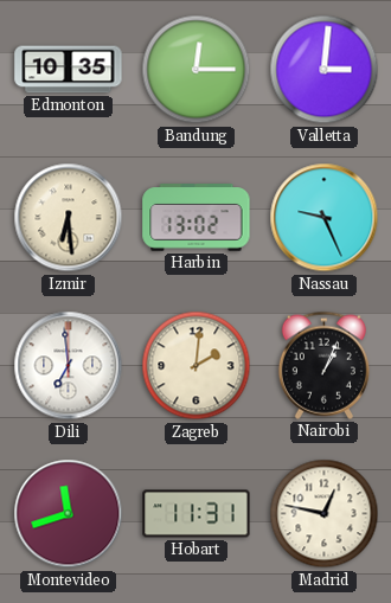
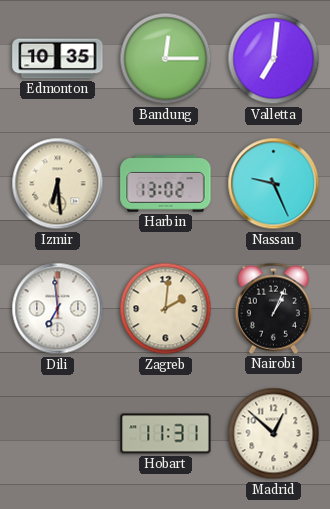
Valletta: 3:01 -> 7:01 (274, 59)
Montevideo: 11:42 -> none (69, 514)
Madrid: 12:47 -> 12:52 (274, 434)
